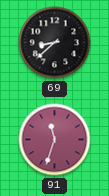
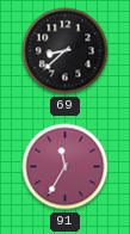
91: 11:33 -> 11:35 (66, 167)
